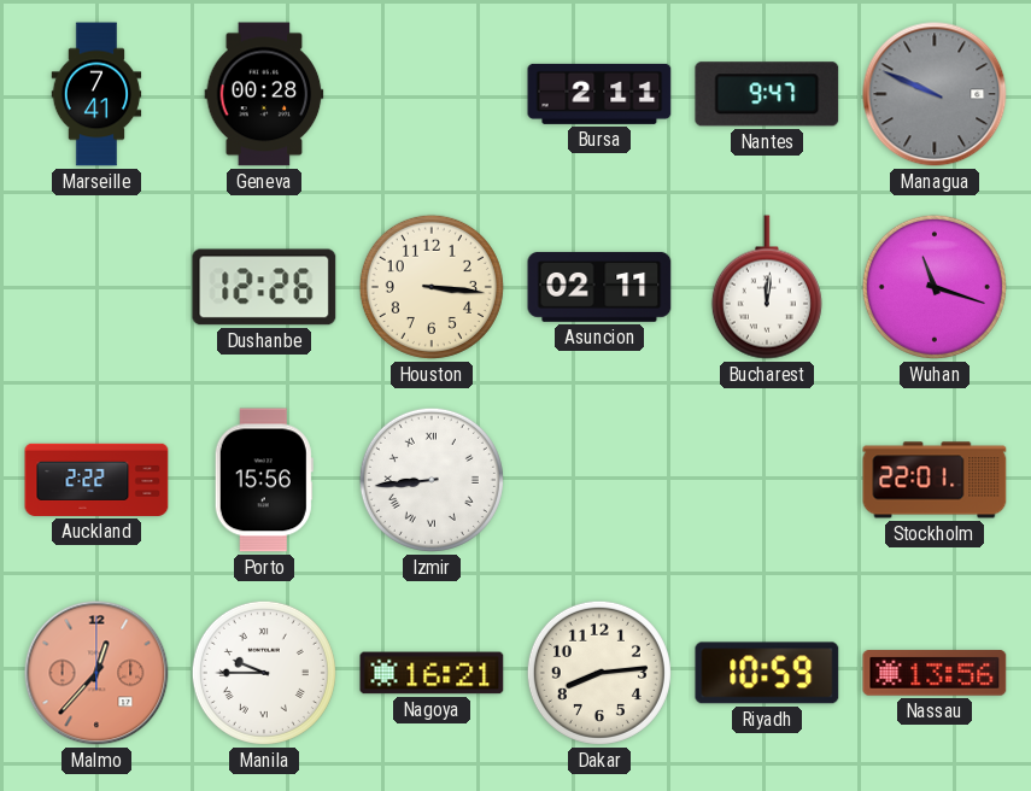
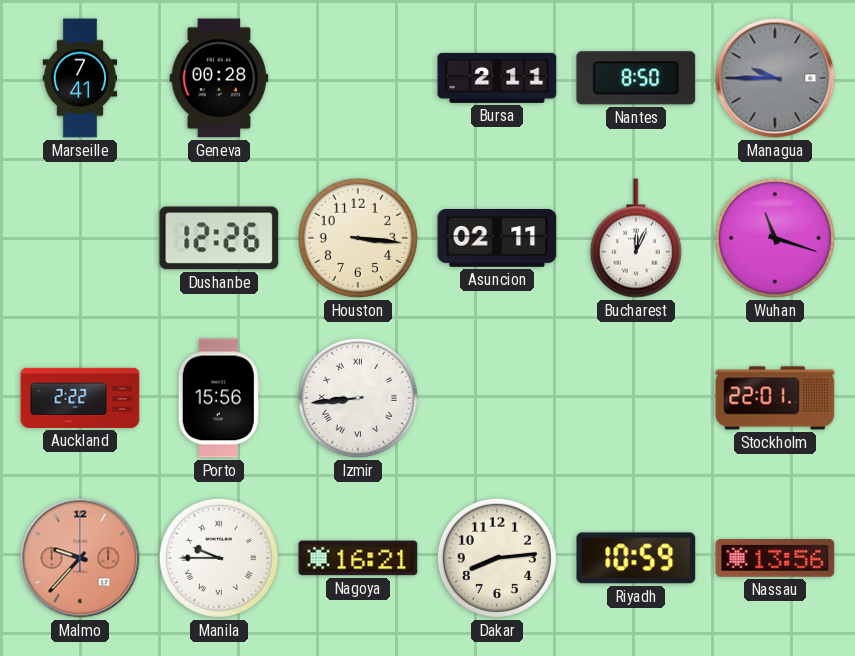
Nantes: 9:47 -> 8:50 (636, 78)
Managua: 9:49 -> 9:45 (775, 78)
Bucharest: 12:01 -> 12:04 (636, 238)
Malmo: 12:37 -> 9:37 (80, 558)
